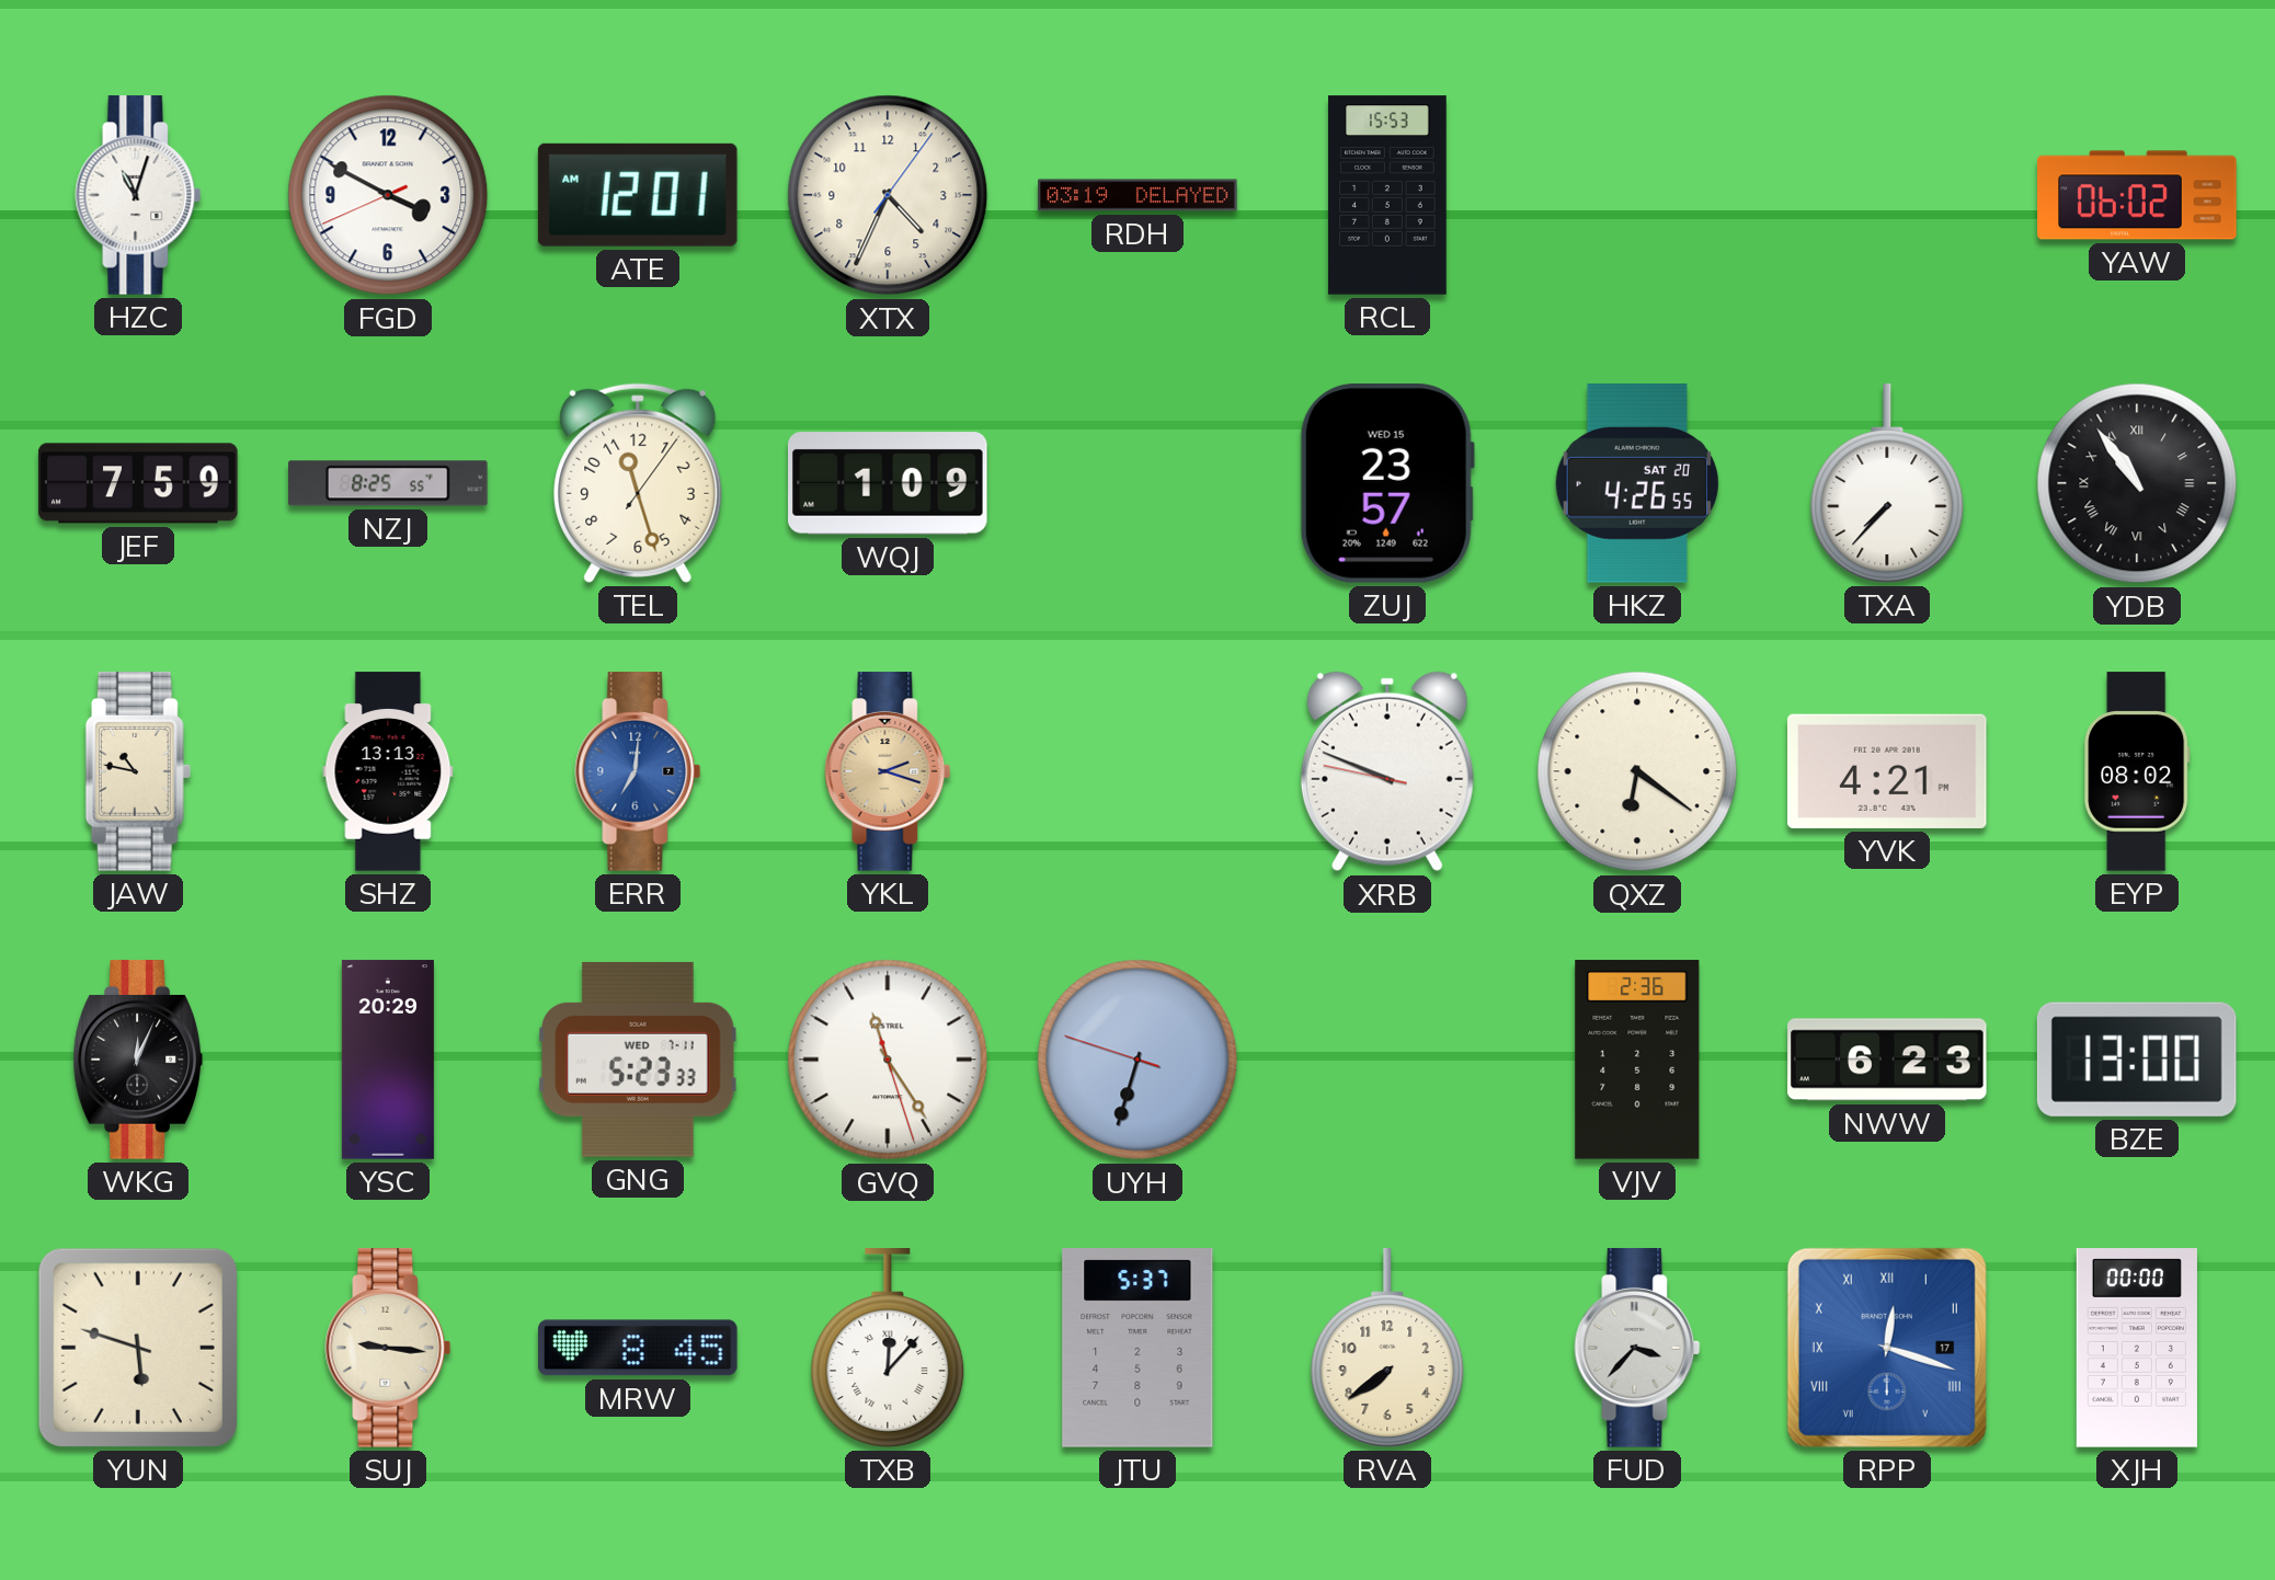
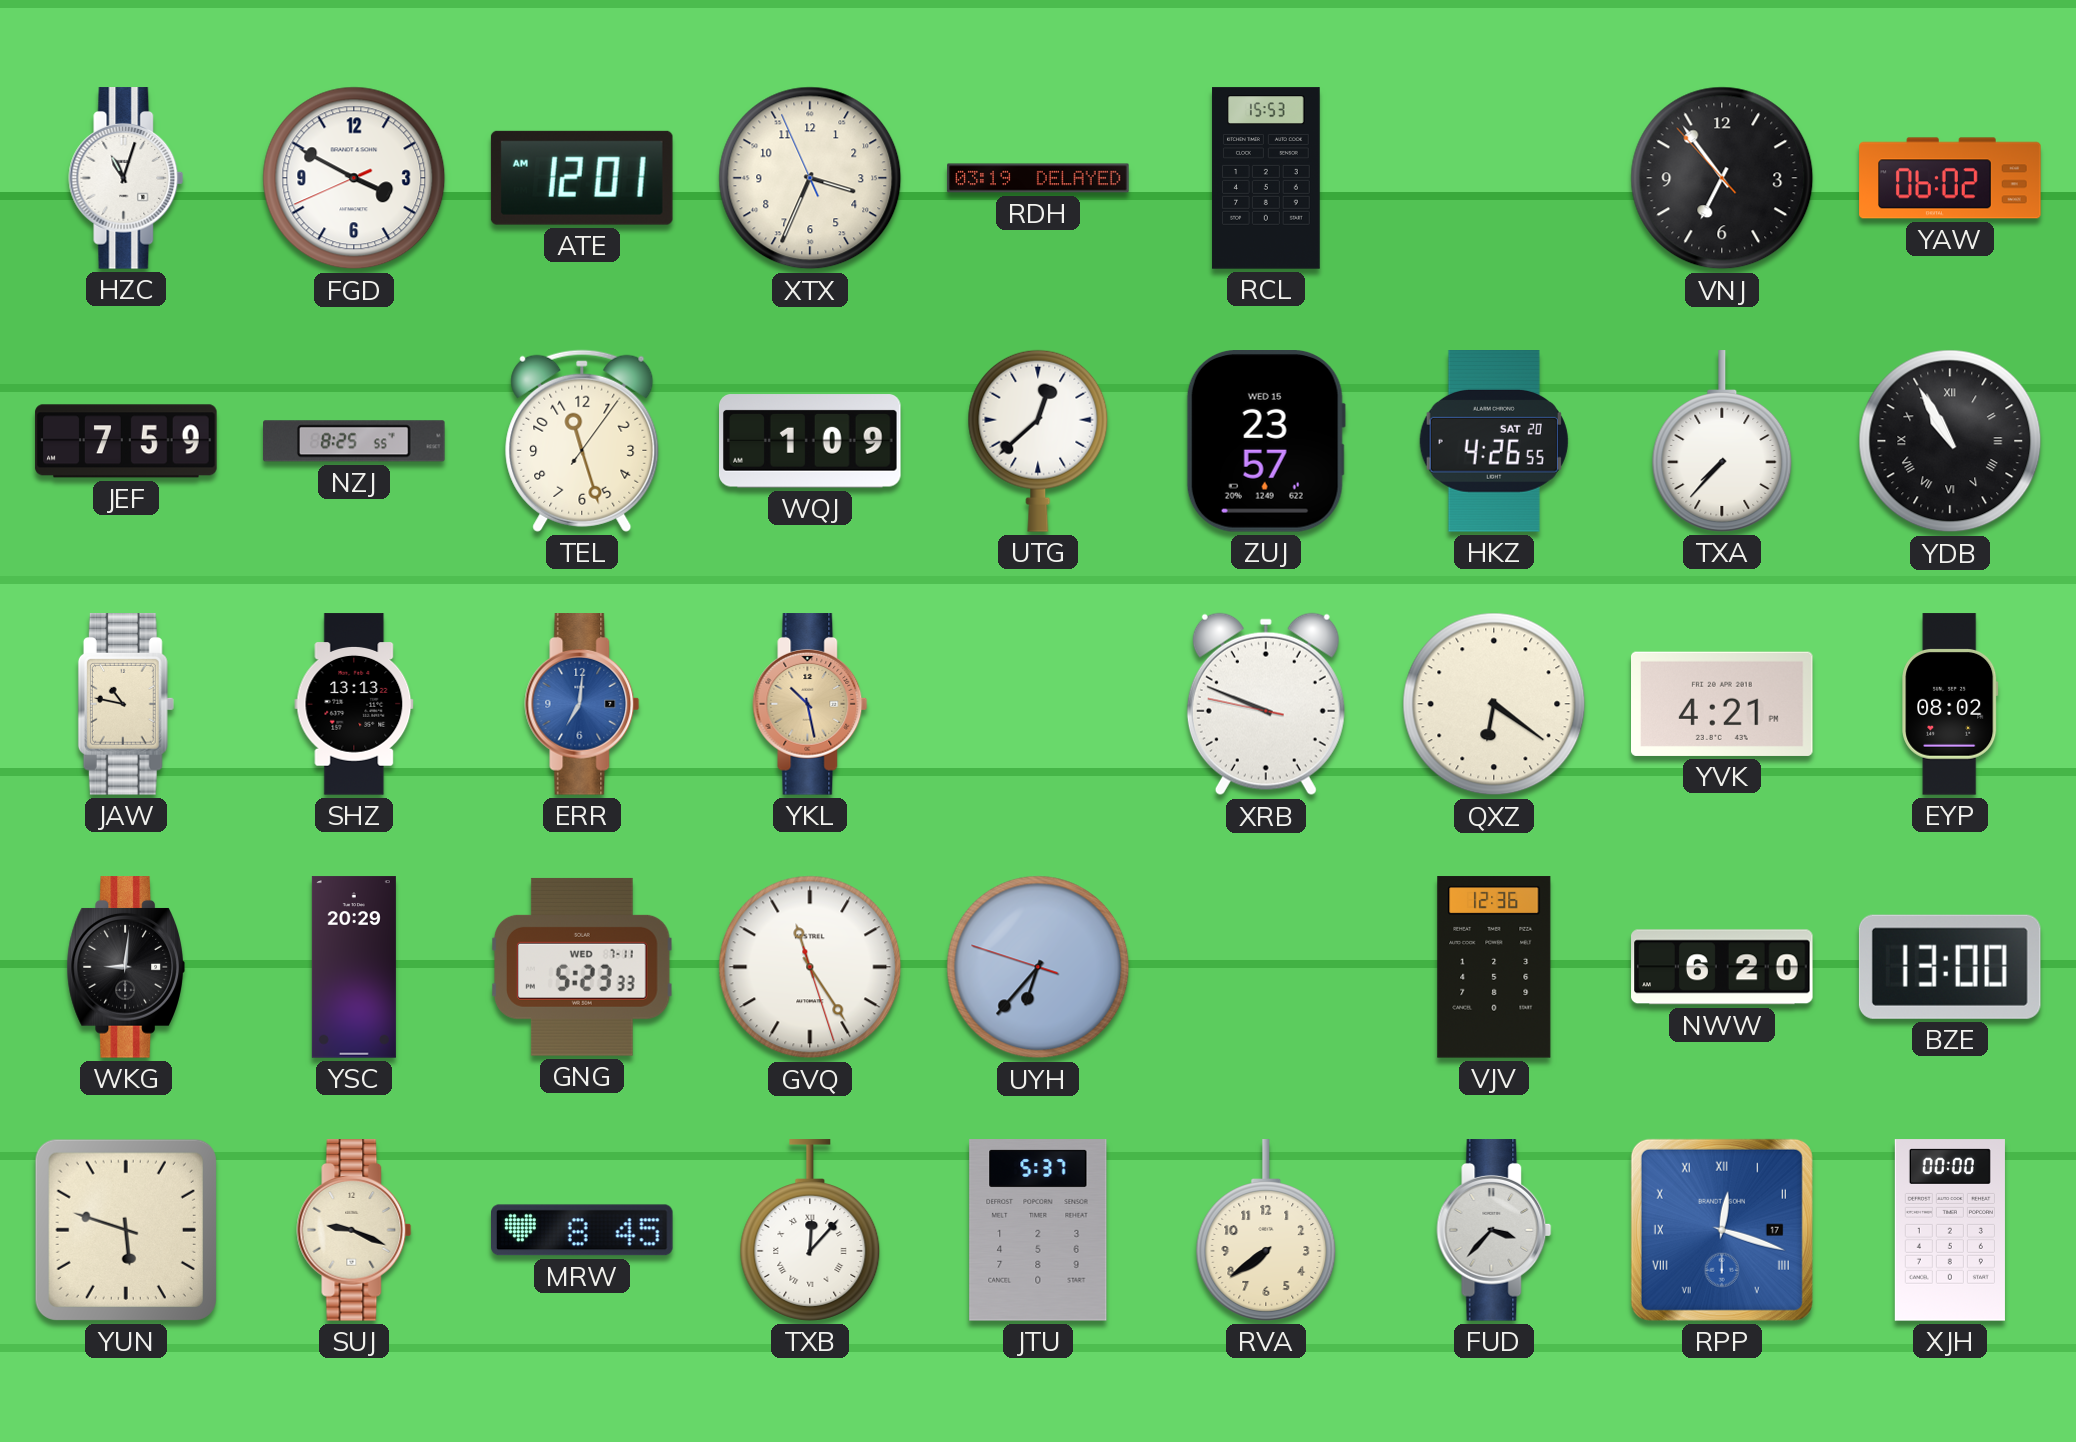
XTX: 4:34 -> 3:33 (810, 178)
VNJ: none -> 6:53 (1722, 178)
UTG: none -> 12:38 (1038, 441)
YDB: 10:54 -> 10:55 (1950, 441)
YKL: 2:18 -> 10:28 (810, 704)
WKG: 12:04 -> 9:01 (126, 967)
UYH: 6:32 -> 6:36 (1038, 967)
VJV: 2:36 -> 12:36 (1494, 967)
NWW: 6:23 -> 6:20 (1722, 967)
SUJ: 9:16 -> 9:19 (354, 1230)
